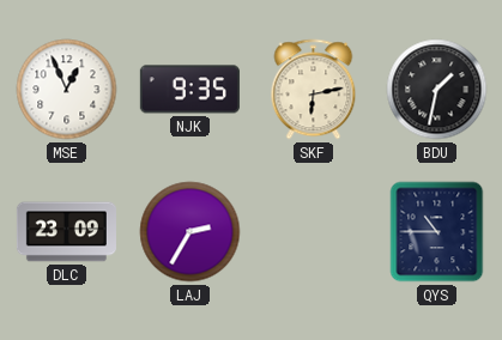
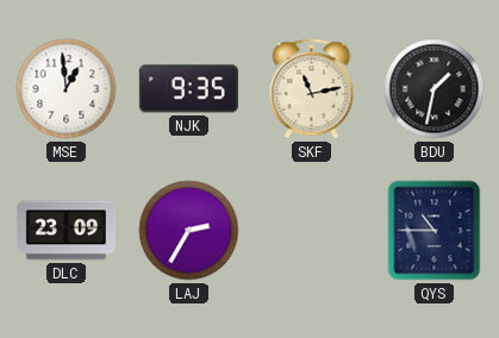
MSE: 12:56 -> 12:59 (67, 89)
SKF: 6:13 -> 11:13 (312, 89)
